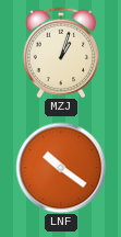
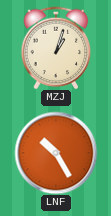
LNF: 10:21 -> 10:25 (56, 153)
